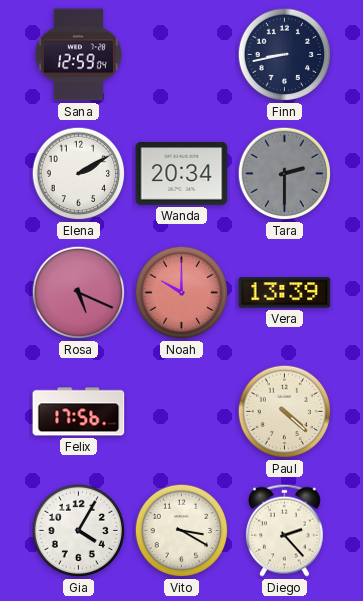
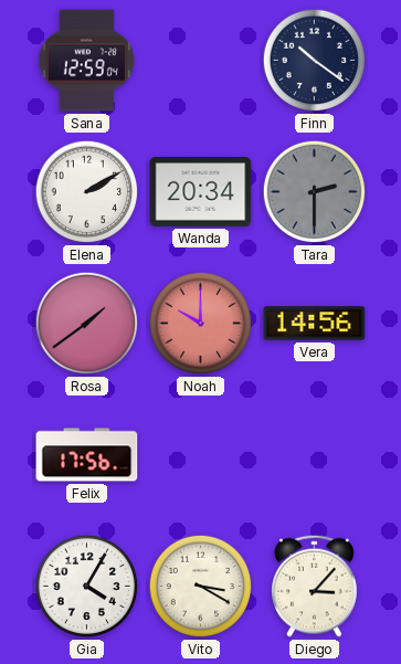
Finn: 8:43 -> 10:21 (315, 61)
Rosa: 5:19 -> 1:39 (87, 324)
Vera: 13:39 -> 14:56 (315, 324)
Paul: 4:22 -> none (285, 412)
Diego: 2:23 -> 3:07 (315, 586)
